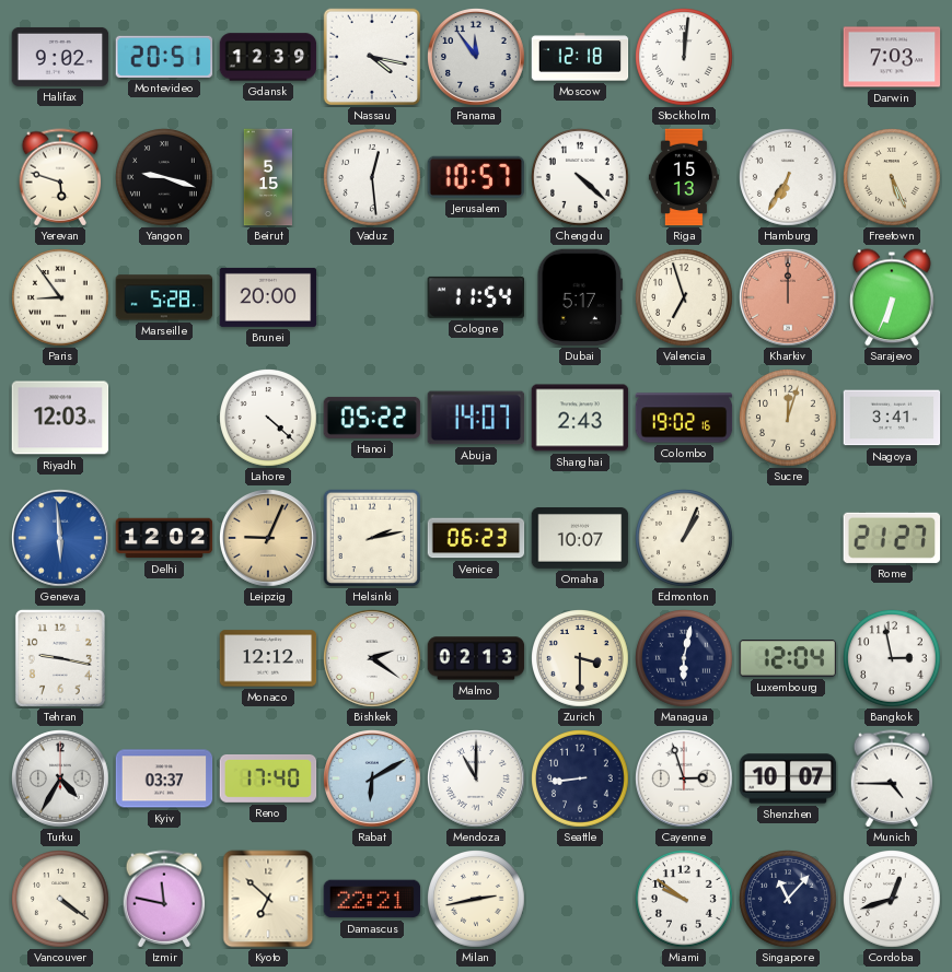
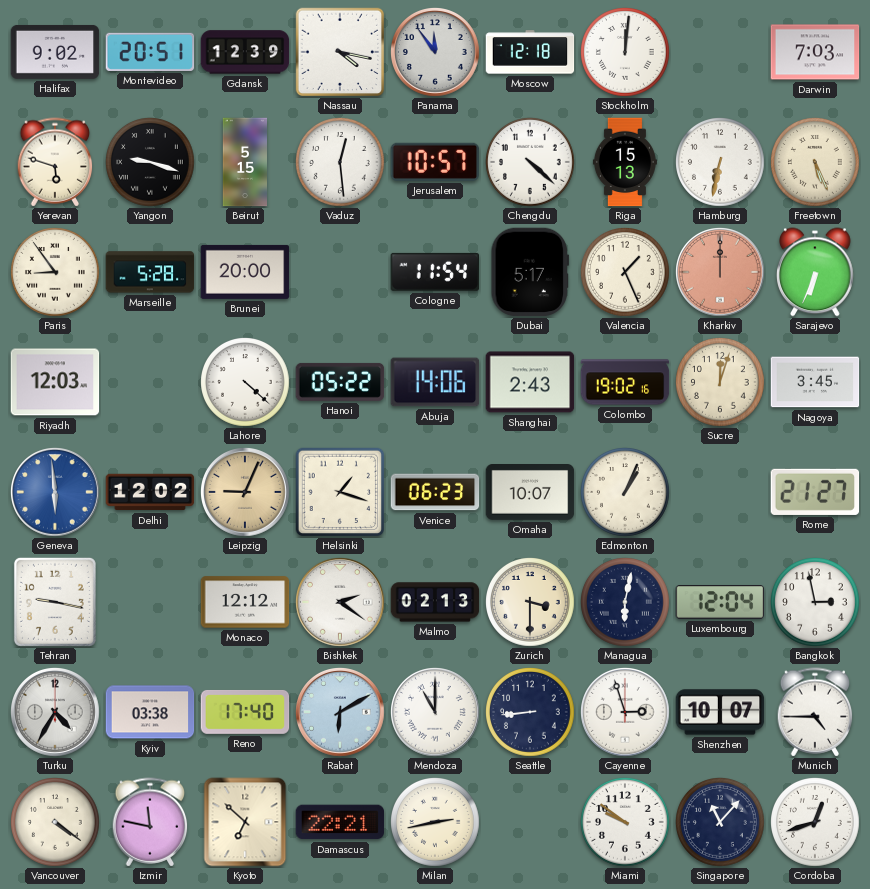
Hamburg: 6:35 -> 6:32 (721, 163)
Valencia: 6:57 -> 1:26 (626, 273)
Abuja: 14:07 -> 14:06 (435, 382)
Nagoya: 3:41 -> 3:45 (815, 382)
Helsinki: 2:13 -> 1:18 (340, 492)
Kyiv: 03:37 -> 03:38 (150, 712)
